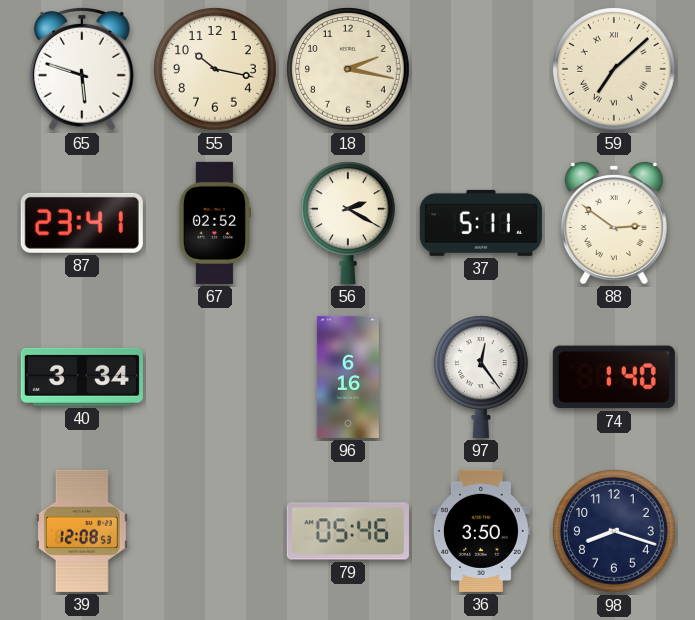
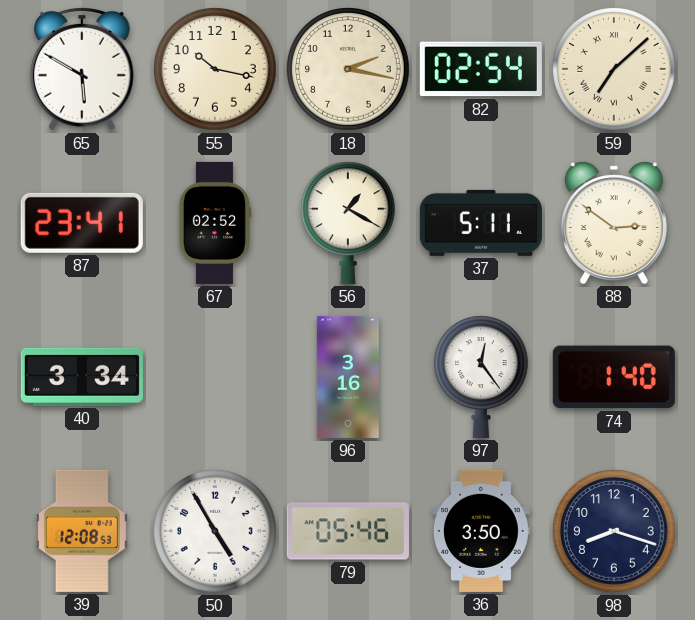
65: 5:48 -> 5:50 (83, 70)
82: none -> 02:54 (481, 69)
56: 2:20 -> 1:20 (348, 223)
96: 6:16 -> 3:16 (348, 377)
50: none -> 4:55 (216, 532)
